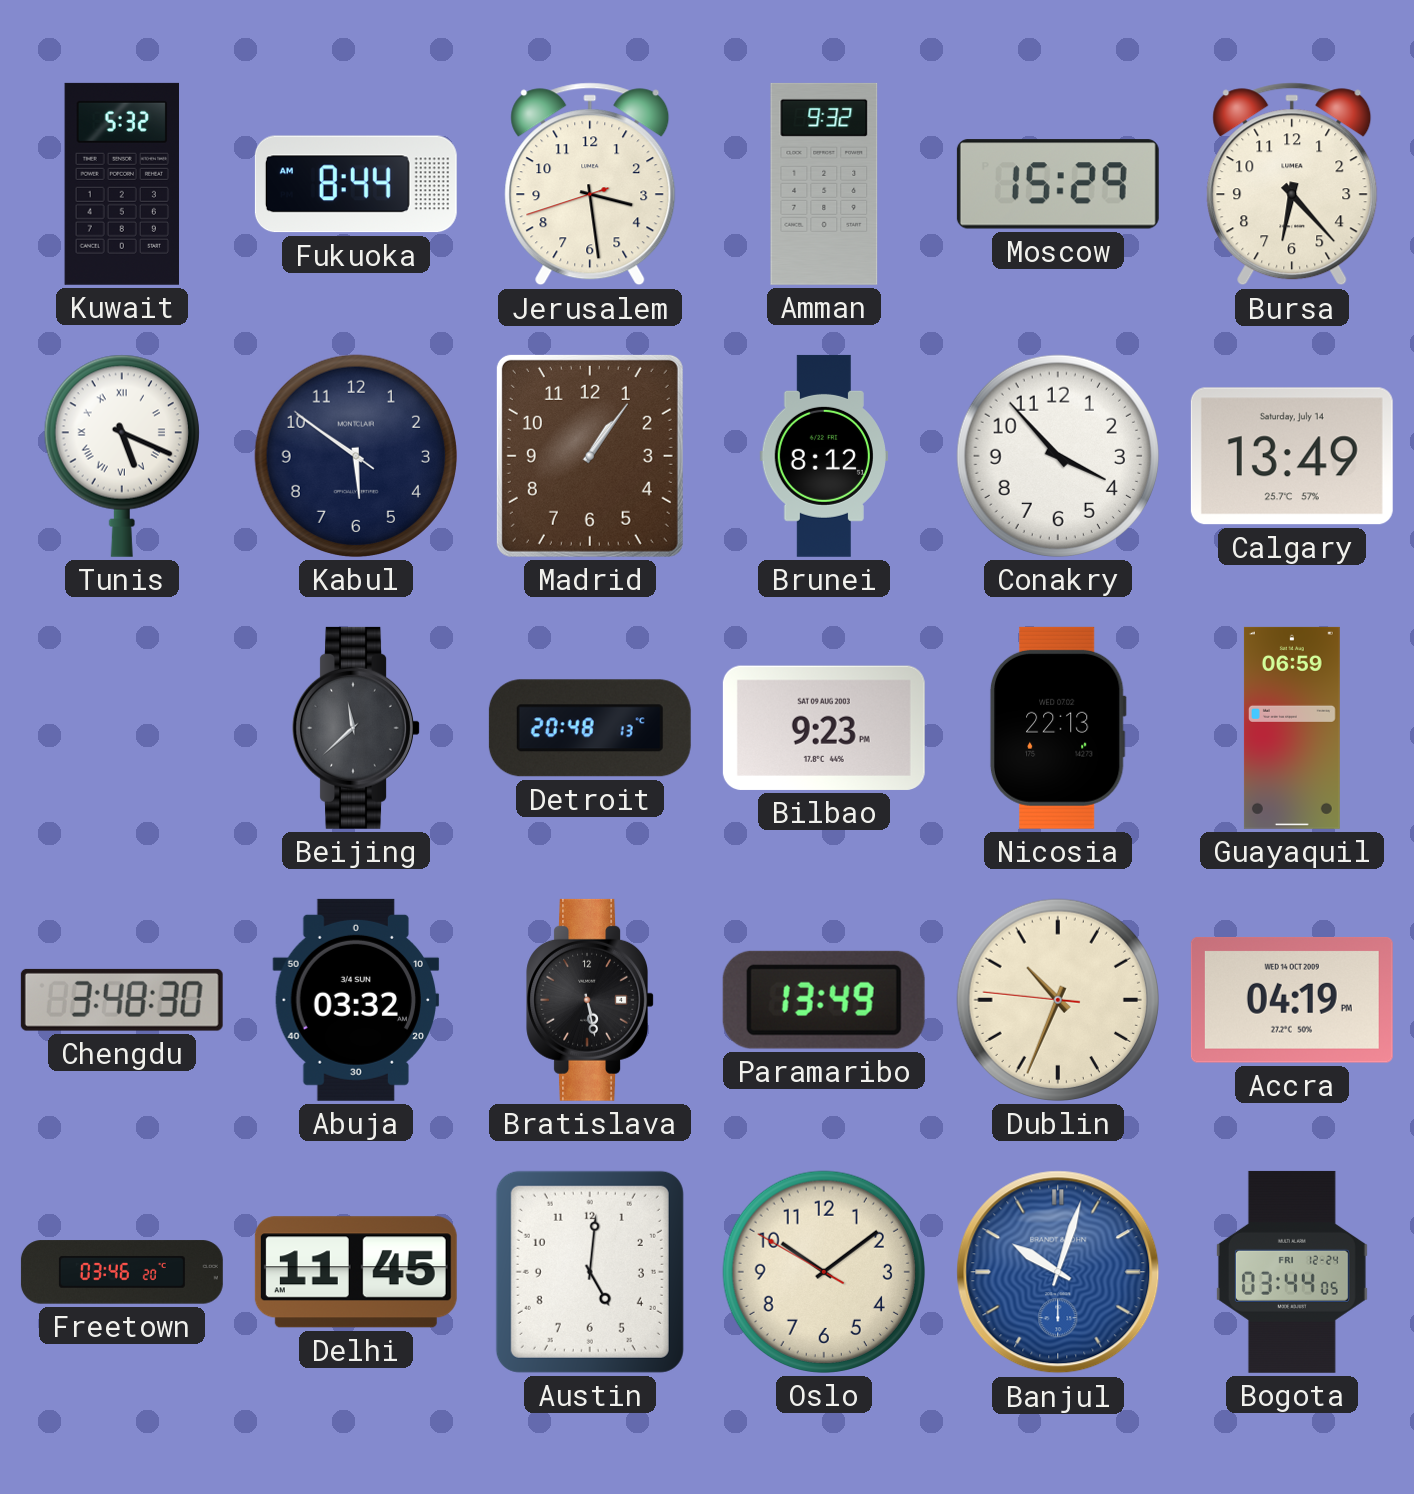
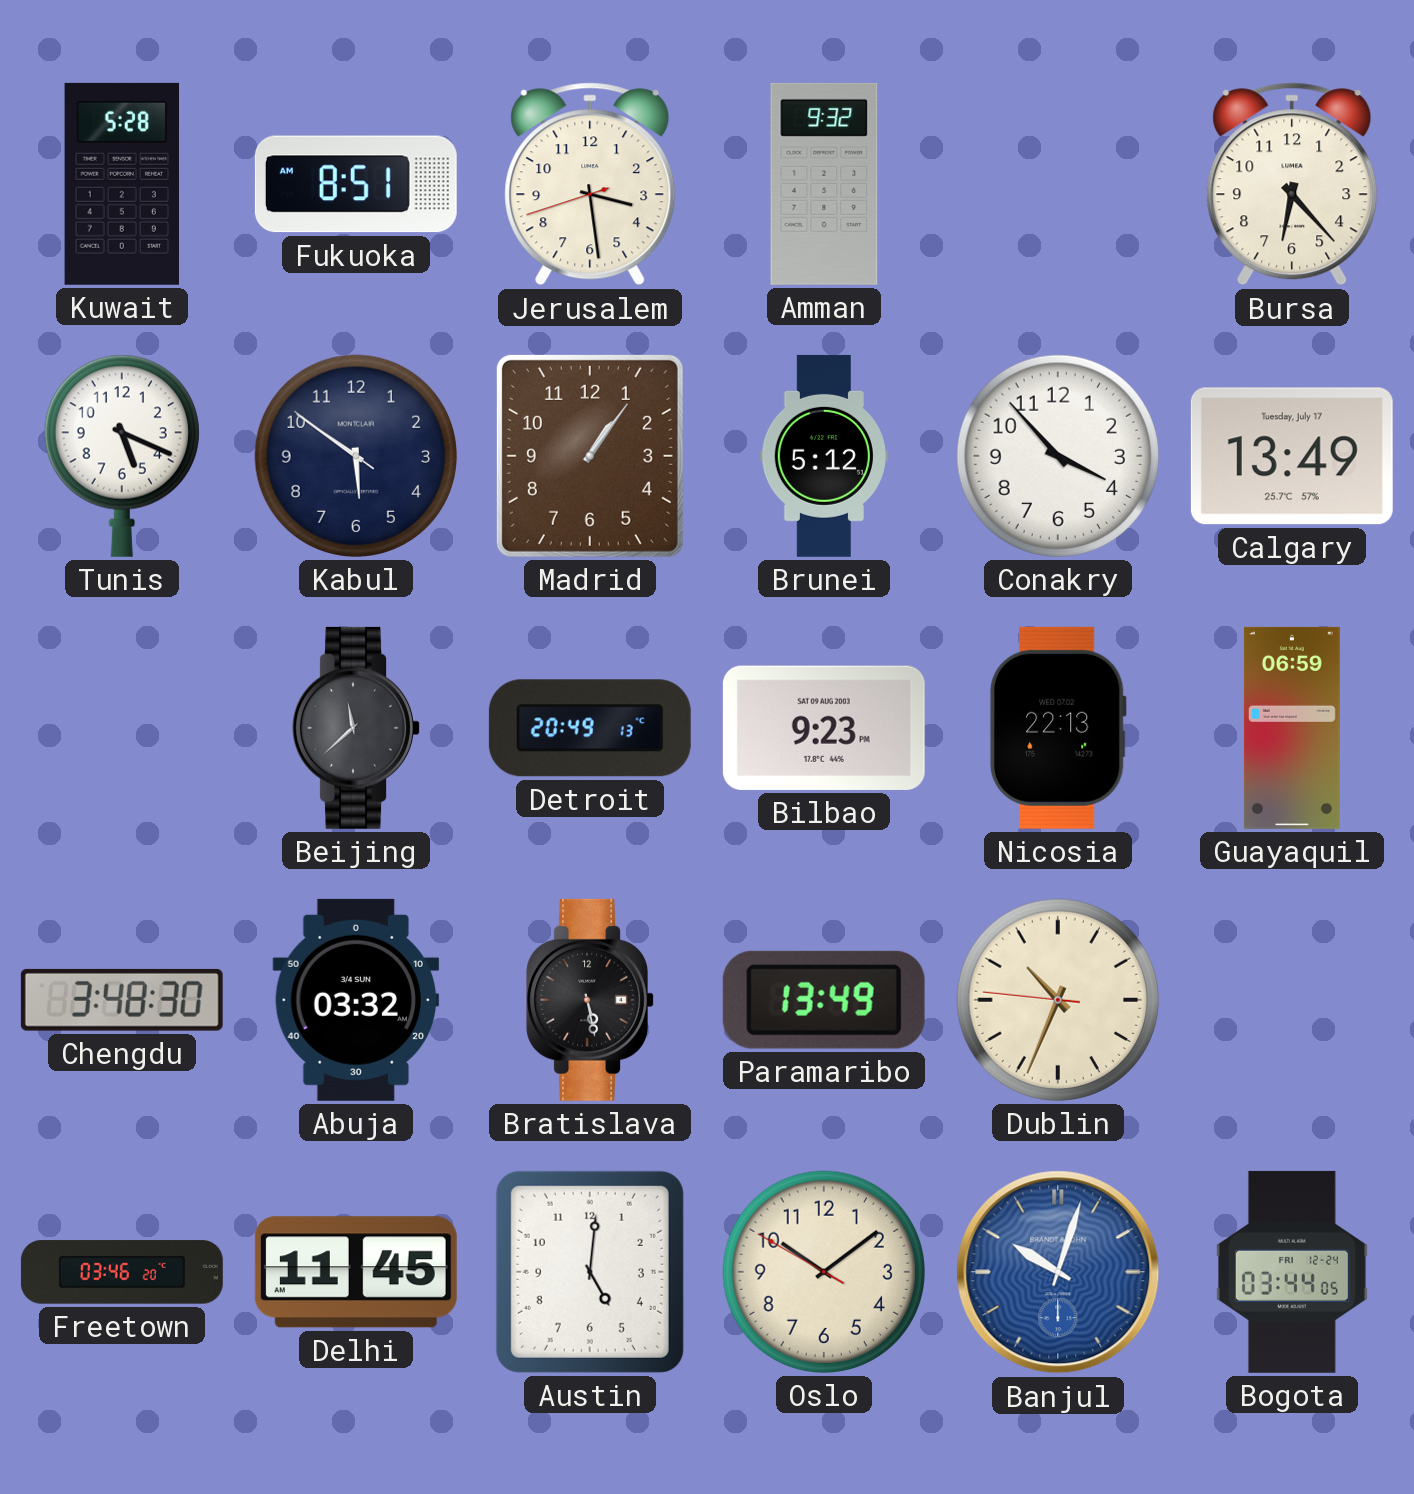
Kuwait: 5:32 -> 5:28 (121, 184)
Fukuoka: 8:44 -> 8:51 (356, 184)
Moscow: 15:29 -> none (1058, 184)
Tunis numerals: Roman -> Arabic (122, 456)
Brunei: 8:12 -> 5:12 (824, 456)
Calgary date: Saturday, July 14 -> Tuesday, July 17 (1292, 456)
Detroit: 20:48 -> 20:49 (590, 728)
Accra: 04:19 -> none (1292, 1001)
